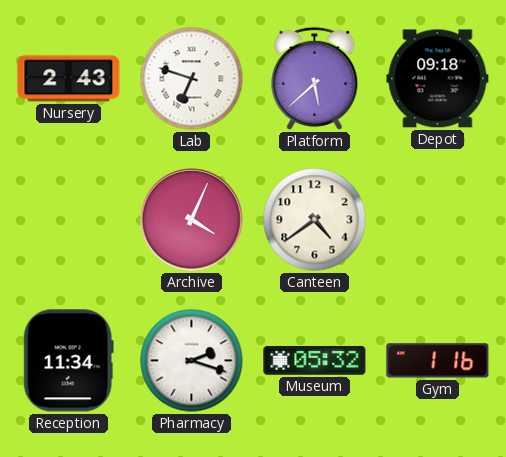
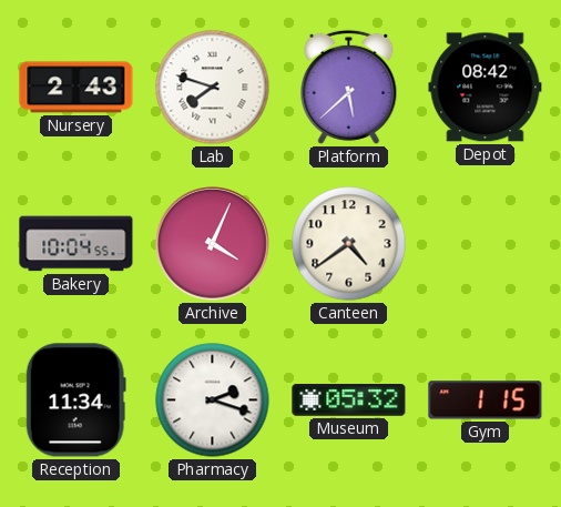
Lab: 6:48 -> 7:48 (213, 88)
Depot: 09:18 -> 08:42 (486, 88)
Bakery: none -> 10:04 (76, 244)
Gym: 1:16 -> 1:15 (486, 400)
